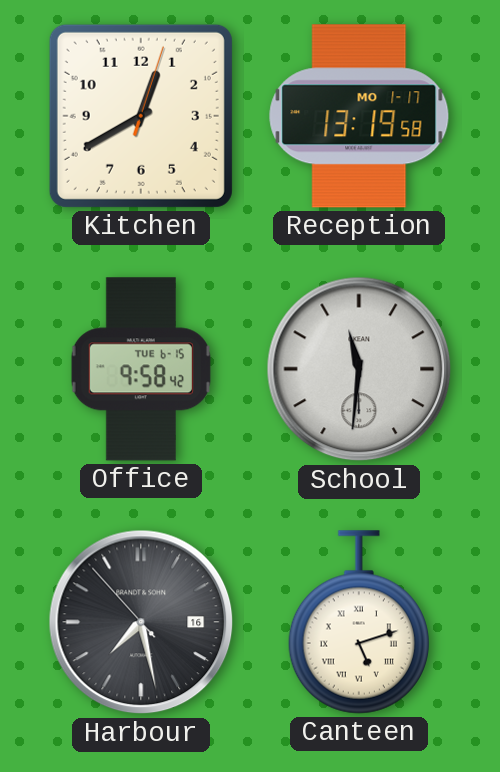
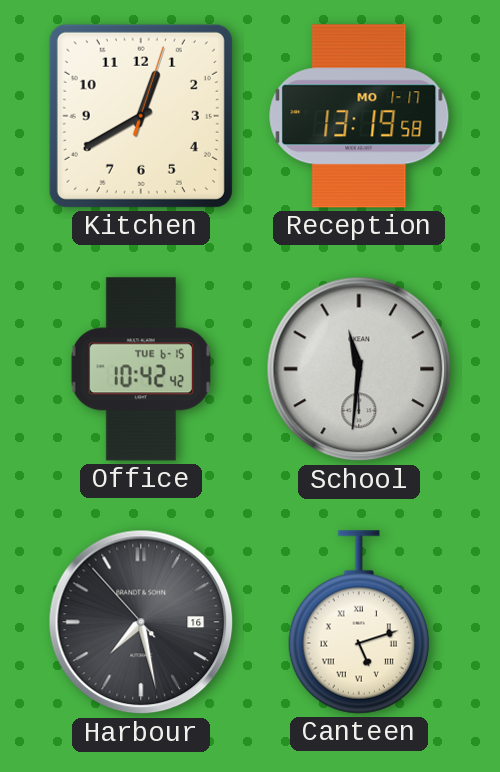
Office: 9:58 -> 10:42 (141, 369)
